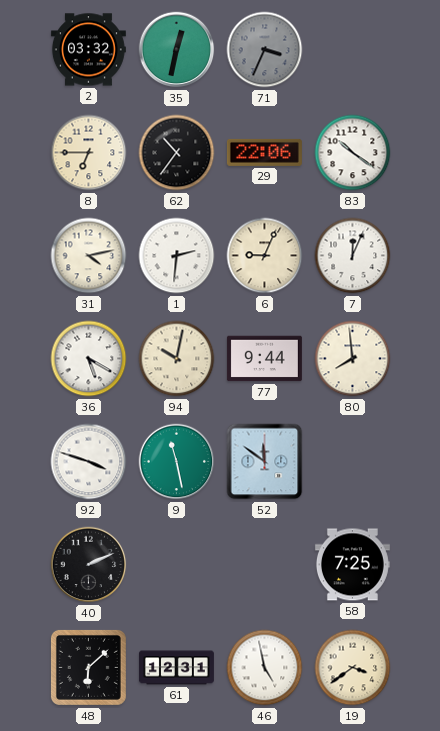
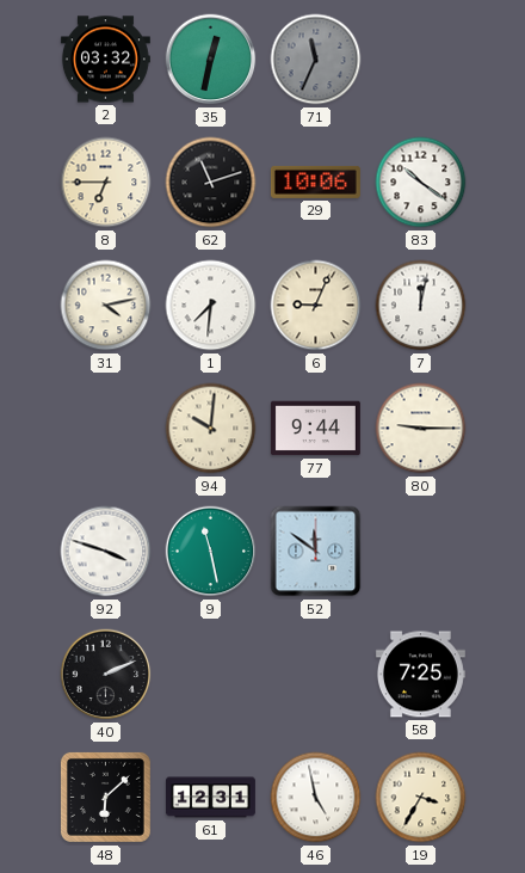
71: 3:34 -> 11:34 (316, 60)
62: 10:36 -> 11:12 (211, 183)
29: 22:06 -> 10:06 (315, 182)
1: 2:31 -> 7:31 (211, 306)
7: 12:04 -> 12:02 (421, 306)
36: 5:20 -> none (89, 359)
94: 10:02 -> 10:01 (211, 429)
80: 7:59 -> 9:15 (421, 429)
19: 3:39 -> 3:35 (421, 798)
